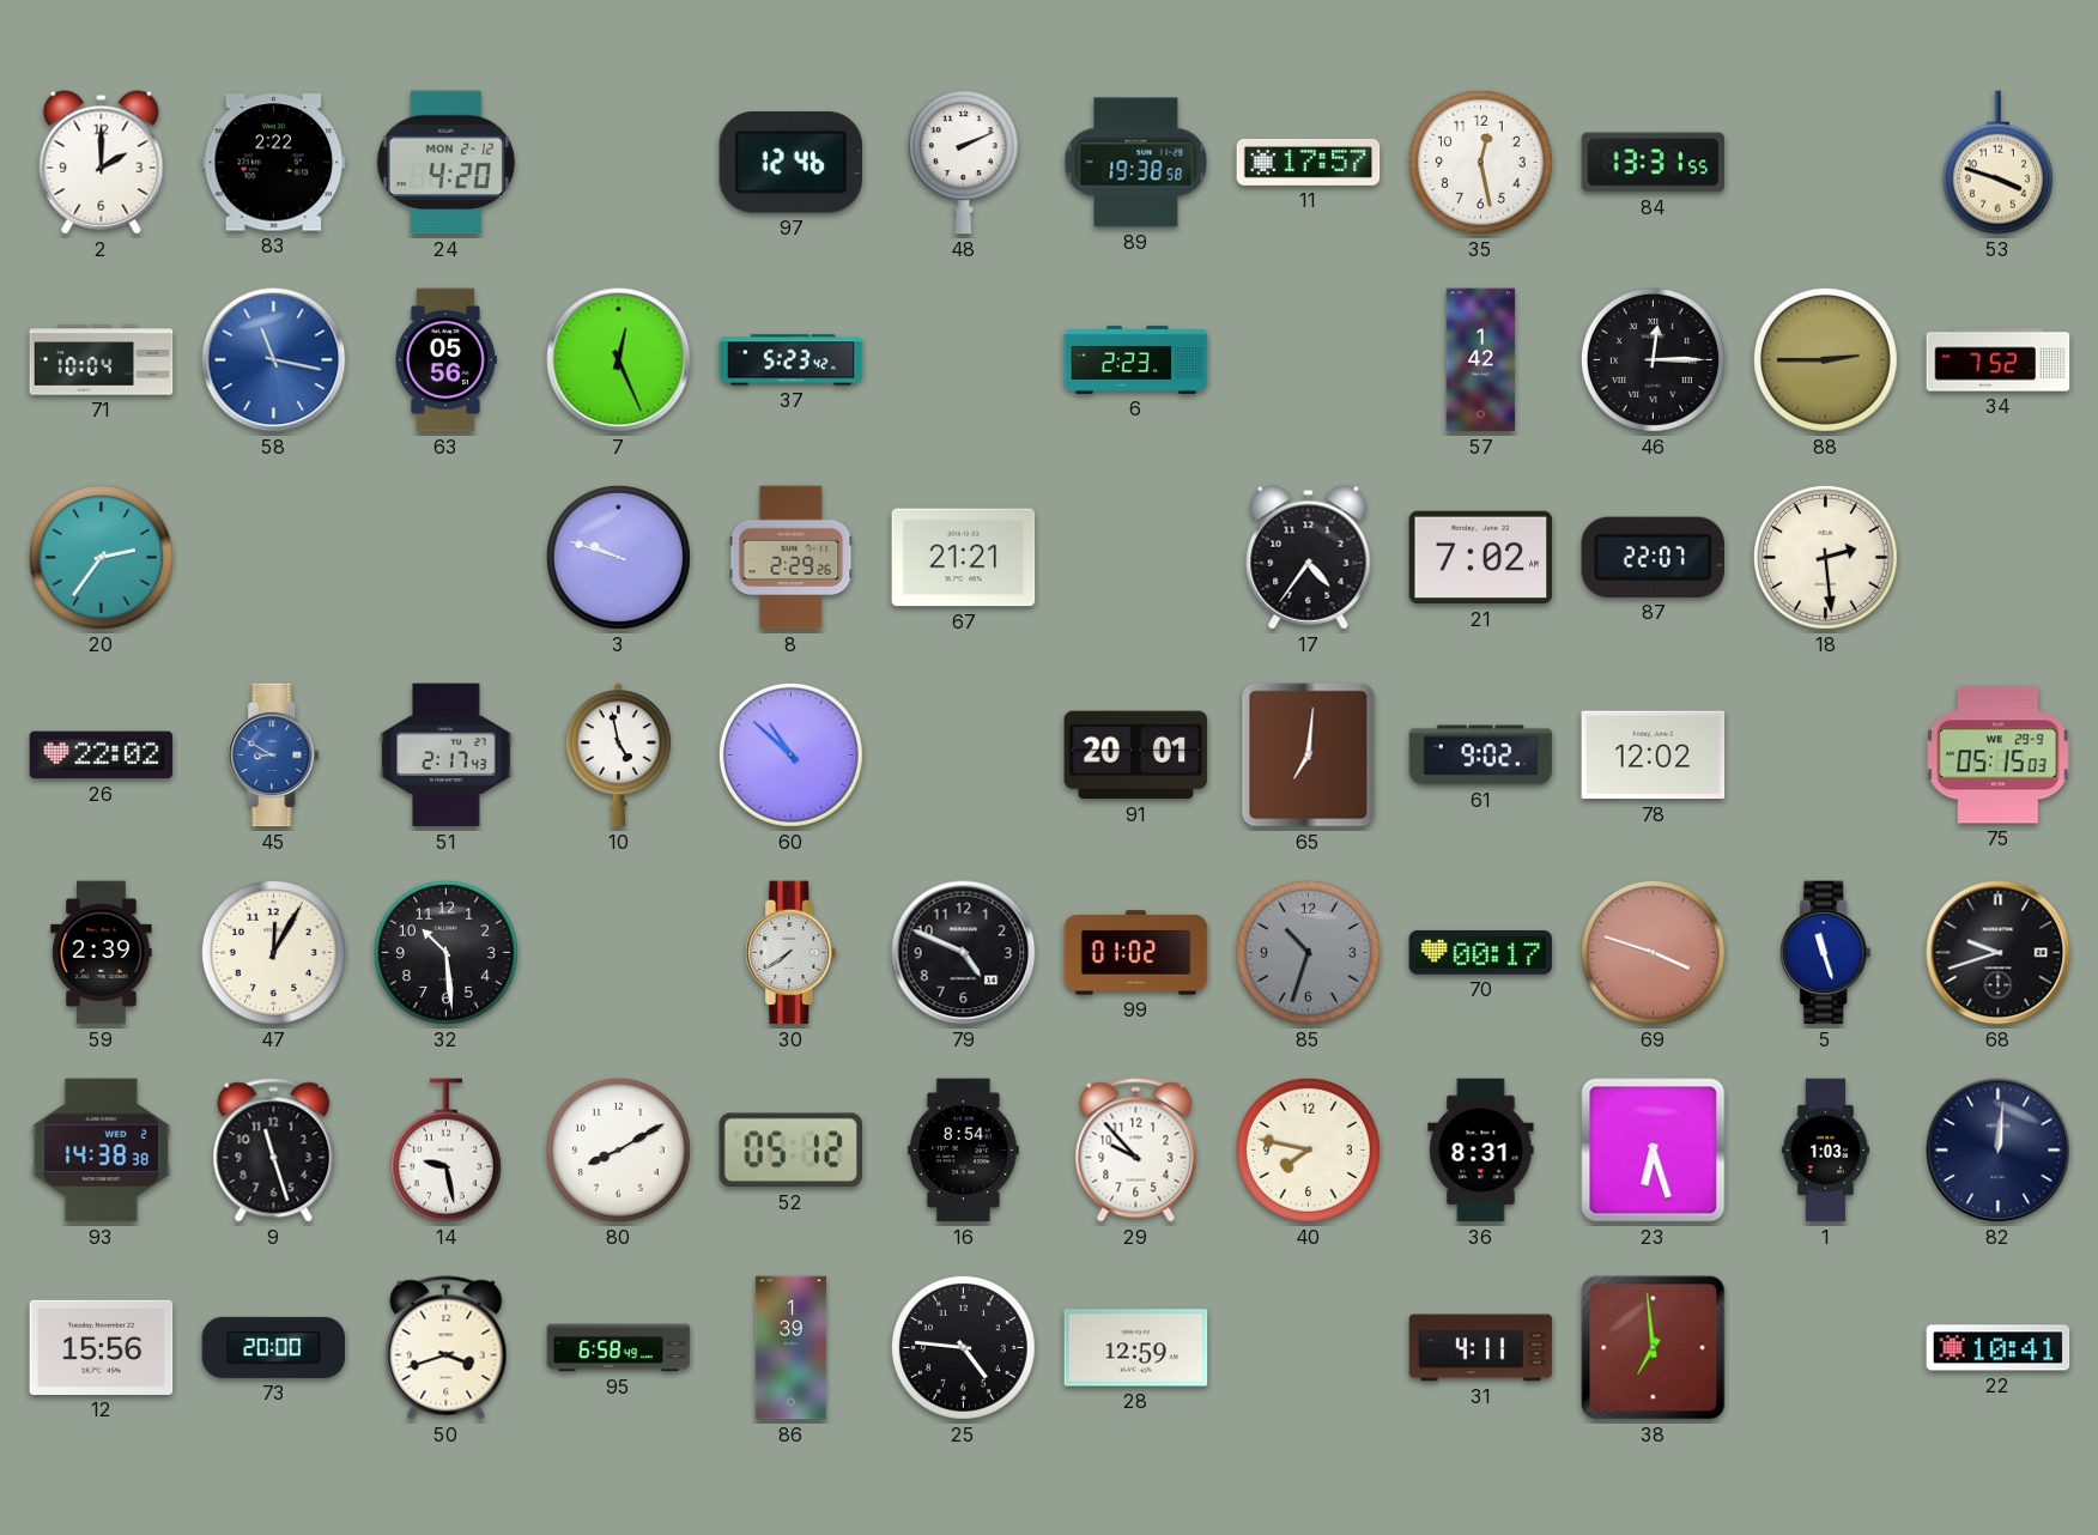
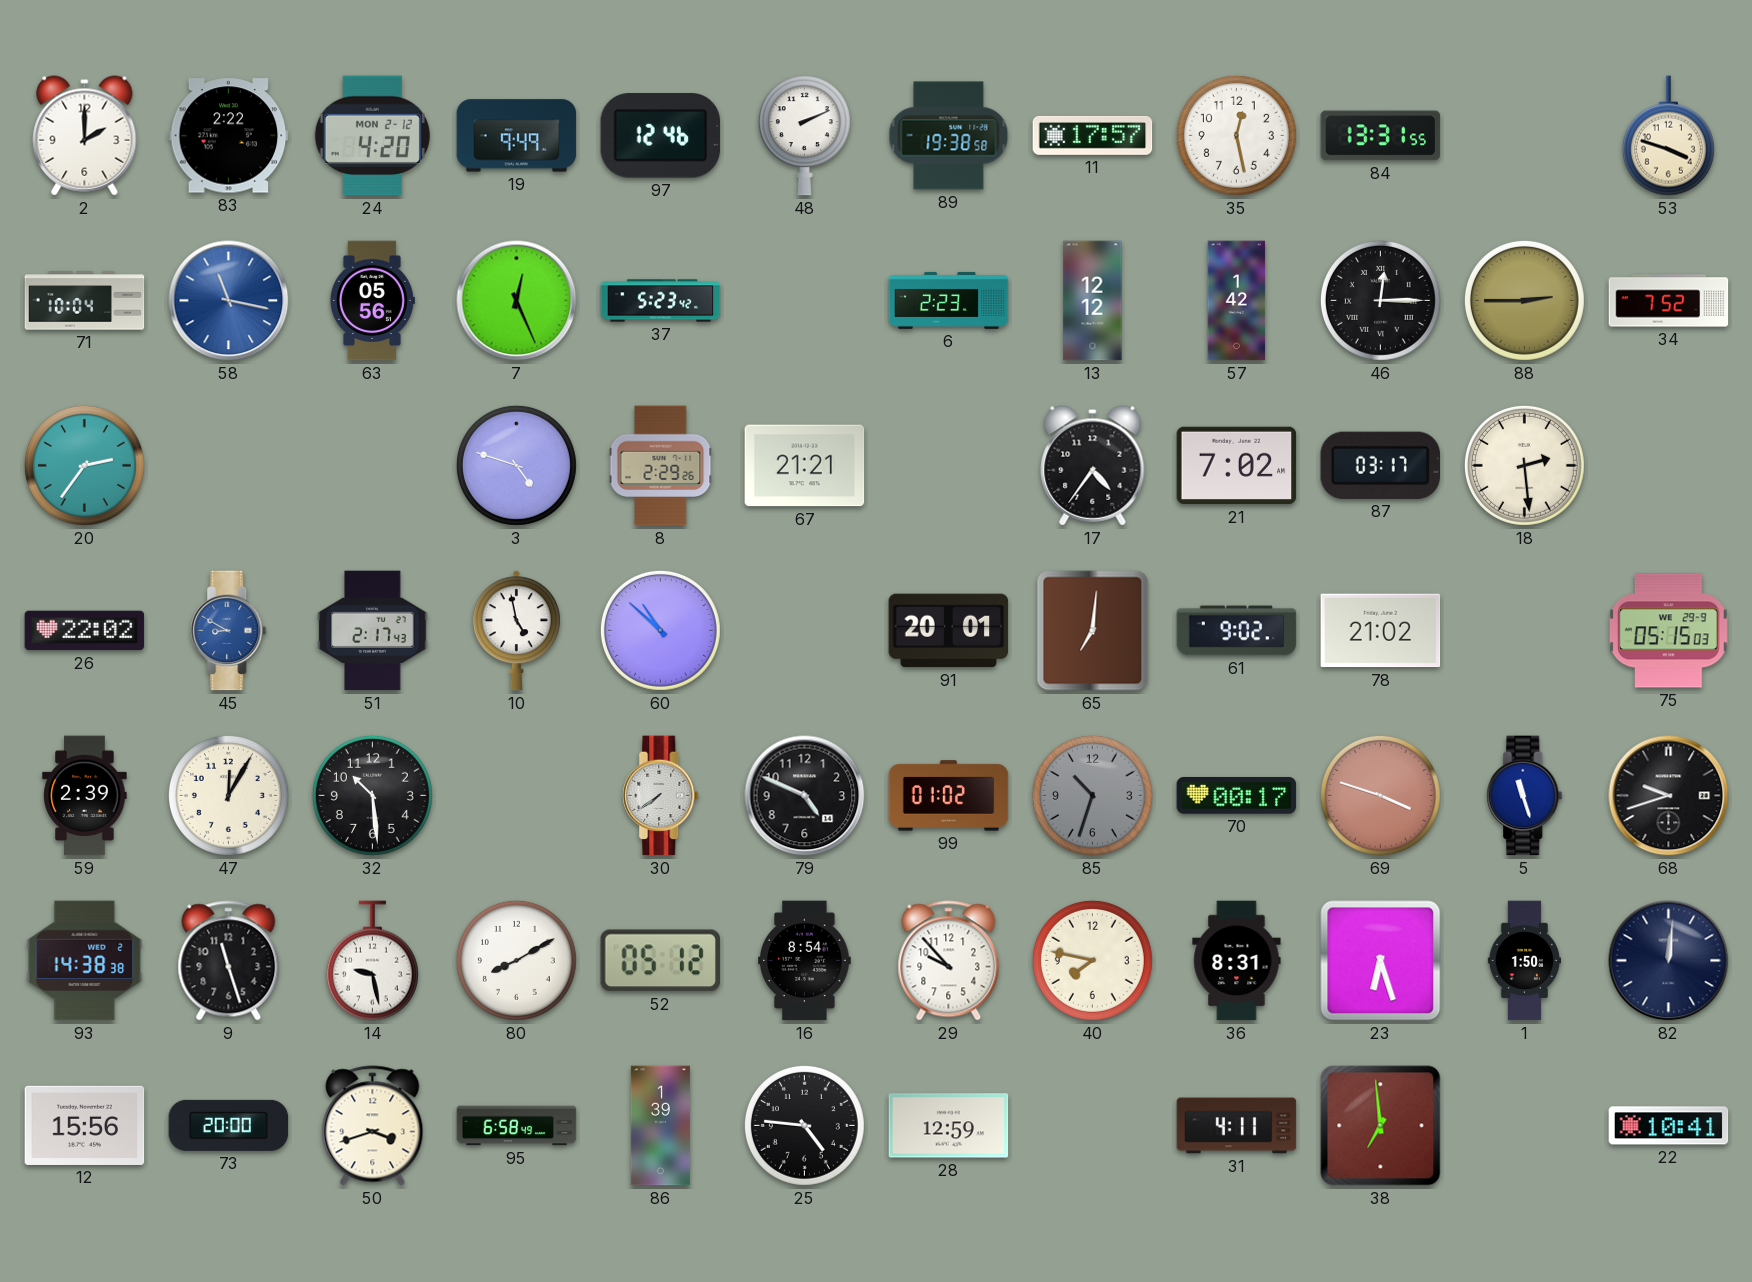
19: none -> 9:49 (517, 136)
13: none -> 12:12 (1093, 301)
3: 9:48 -> 4:48 (516, 465)
87: 22:07 -> 03:17 (1380, 465)
78: 12:02 -> 21:02 (1381, 631)
1: 1:03 -> 1:50 (1524, 961)
